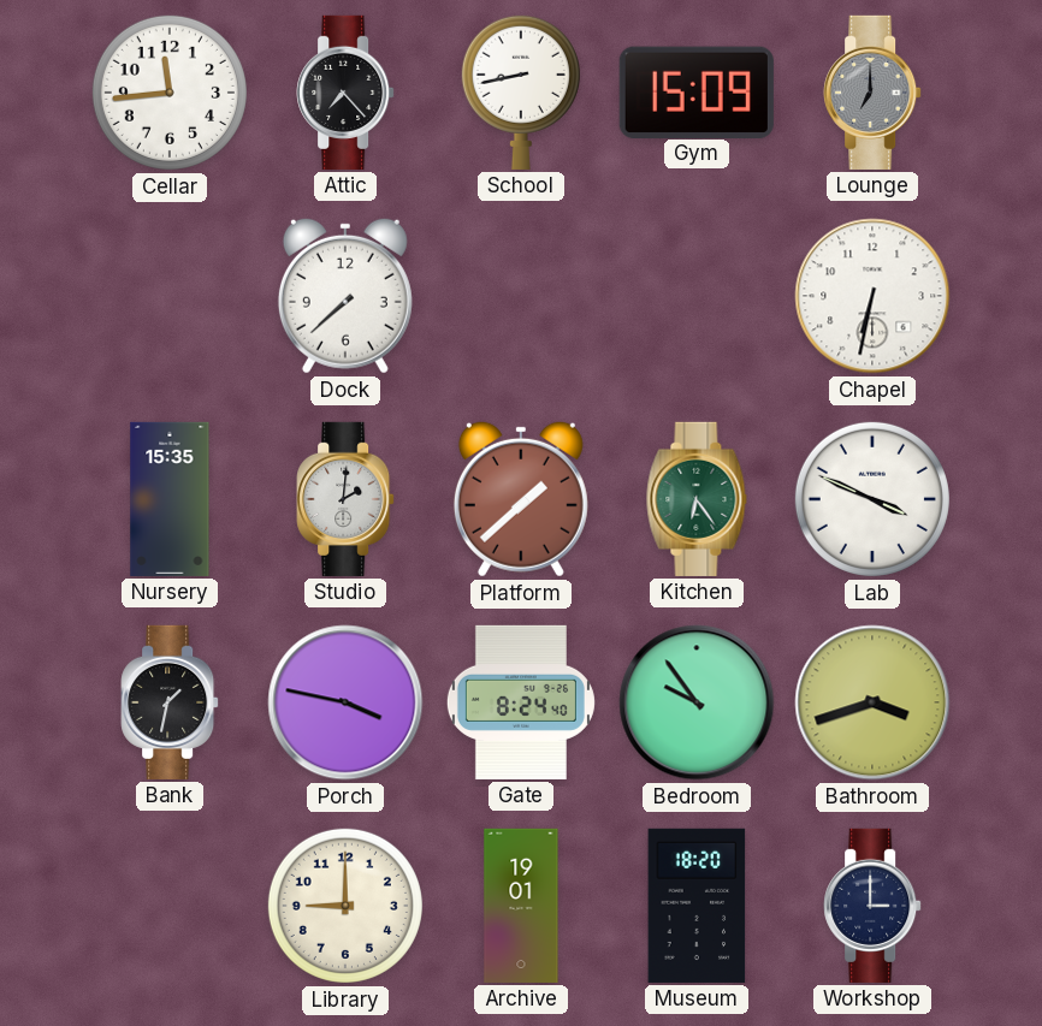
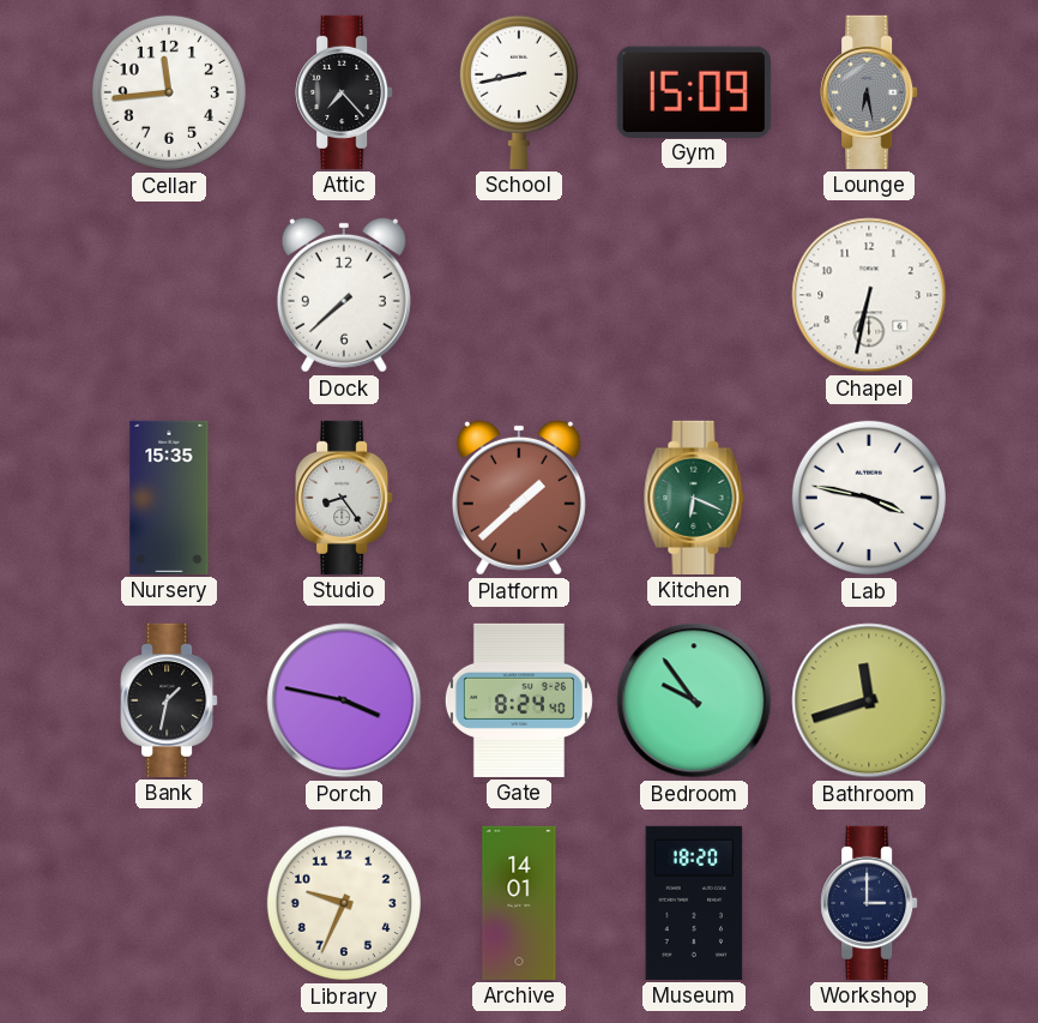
Lounge: 7:00 -> 6:28 (869, 92)
Studio: 2:01 -> 8:24 (344, 498)
Kitchen: 6:24 -> 6:19 (694, 498)
Lab: 3:49 -> 3:47 (869, 498)
Bathroom: 3:42 -> 11:42 (869, 700)
Library: 9:00 -> 9:34 (344, 903)
Archive: 19:01 -> 14:01 (519, 903)
